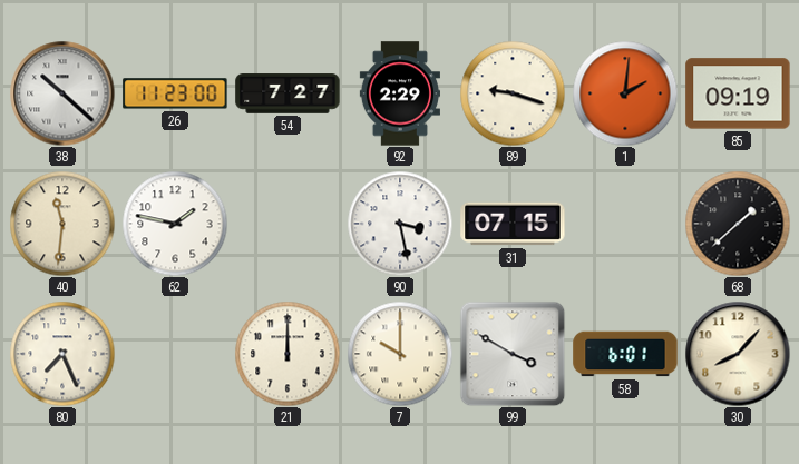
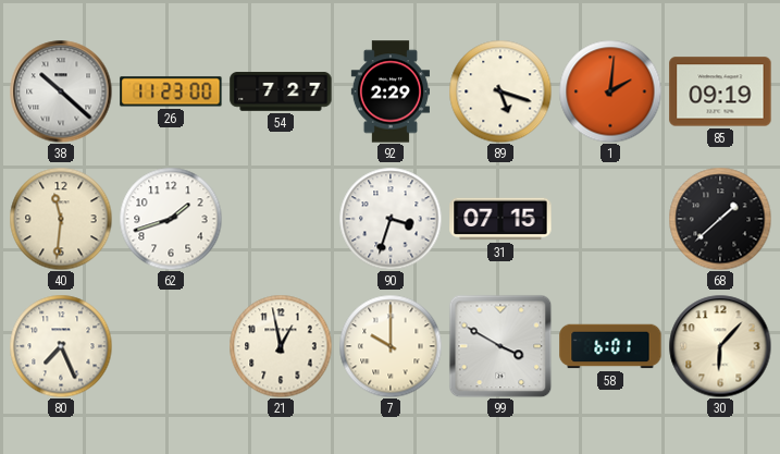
89: 9:18 -> 5:18 (500, 91)
62: 1:47 -> 1:42 (171, 219)
90: 3:28 -> 3:33 (391, 219)
21: 12:00 -> 12:58 (281, 346)
30: 8:07 -> 6:07 (720, 346)
